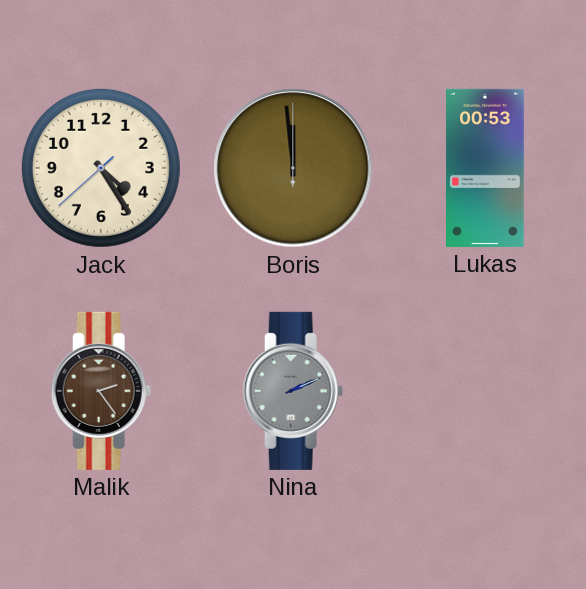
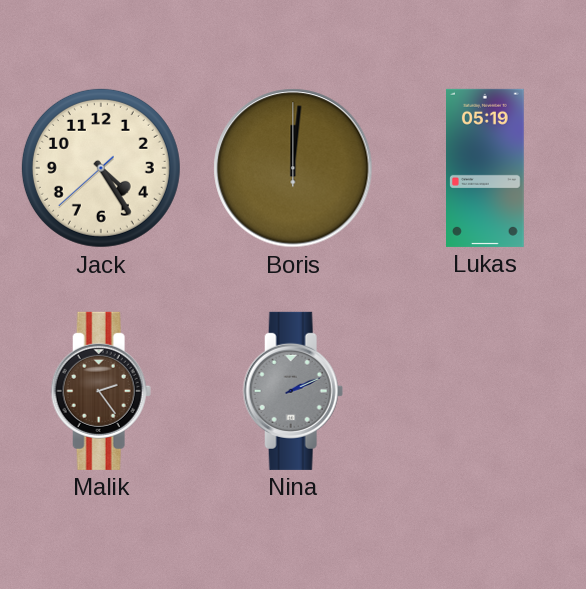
Boris: 11:59 -> 12:01 (293, 168)
Lukas: 00:53 -> 05:19 (486, 168)
